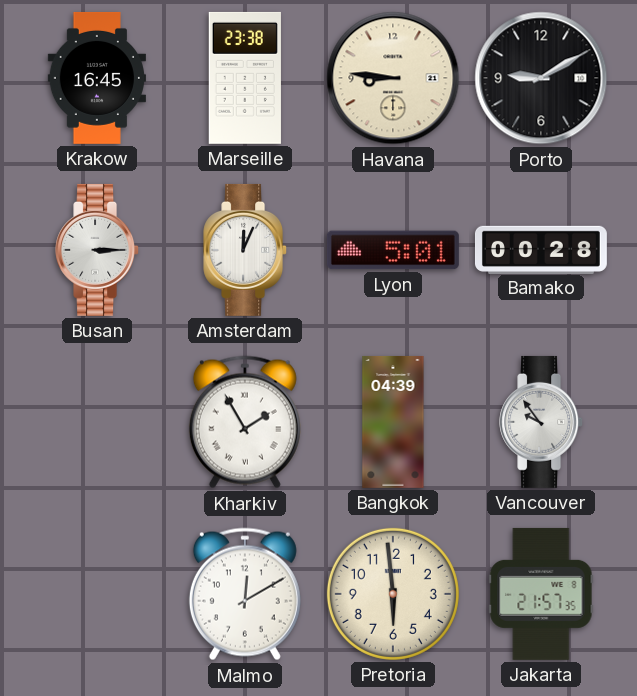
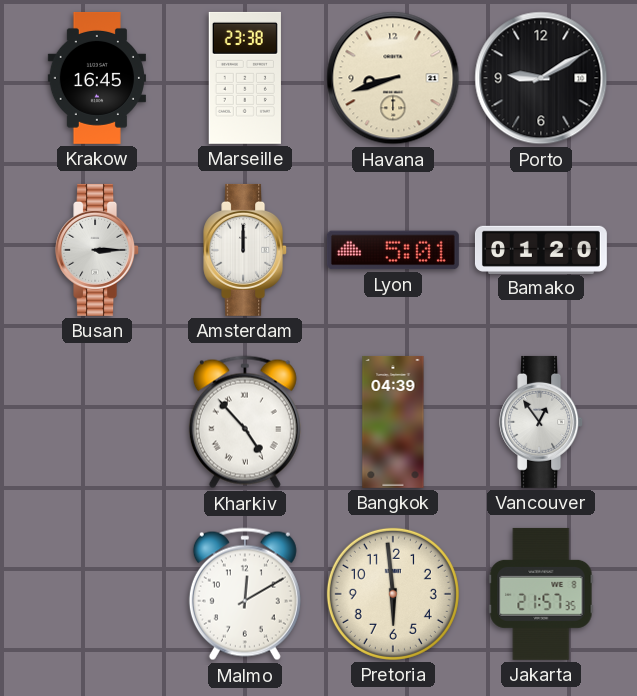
Havana: 8:46 -> 8:42 (393, 78)
Amsterdam: 12:04 -> 12:00 (246, 250)
Bamako: 00:28 -> 01:20 (541, 249)
Kharkiv: 1:55 -> 4:53 (245, 422)
Vancouver: 9:54 -> 12:54 (542, 422)
